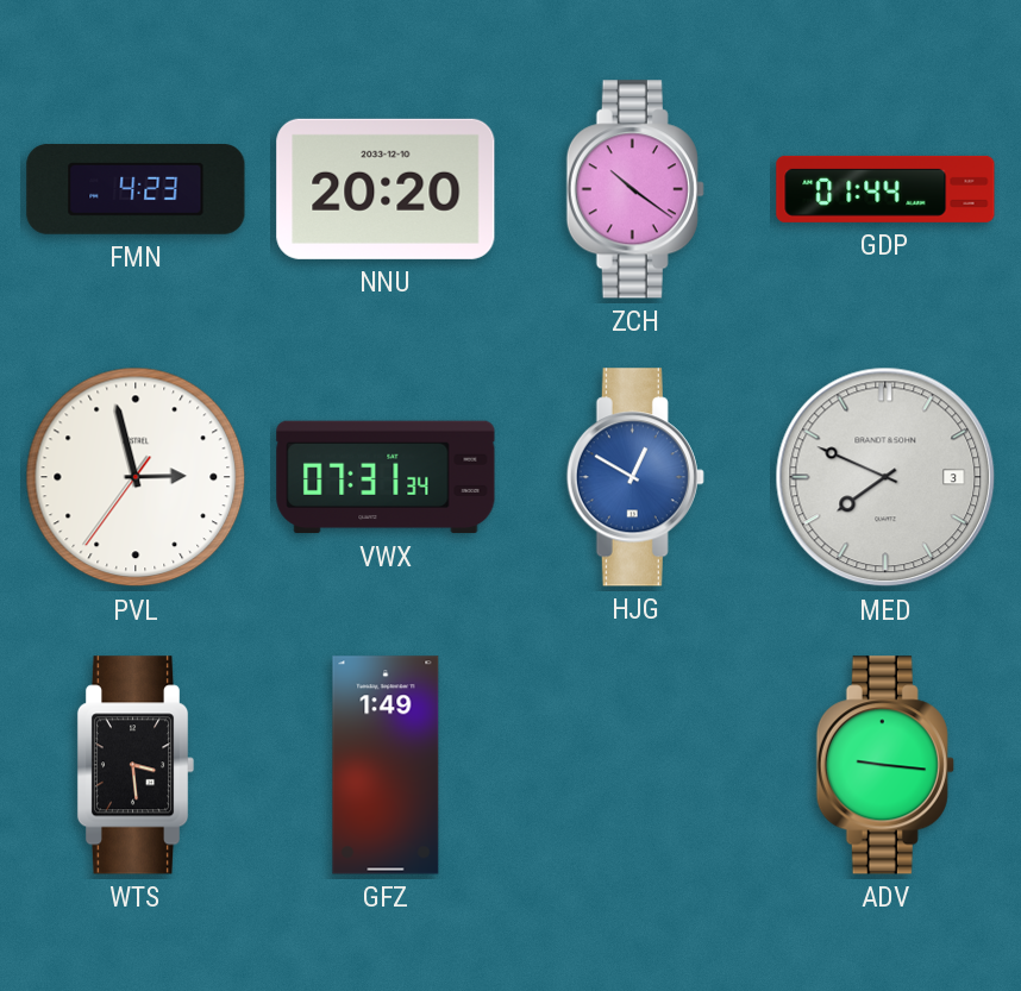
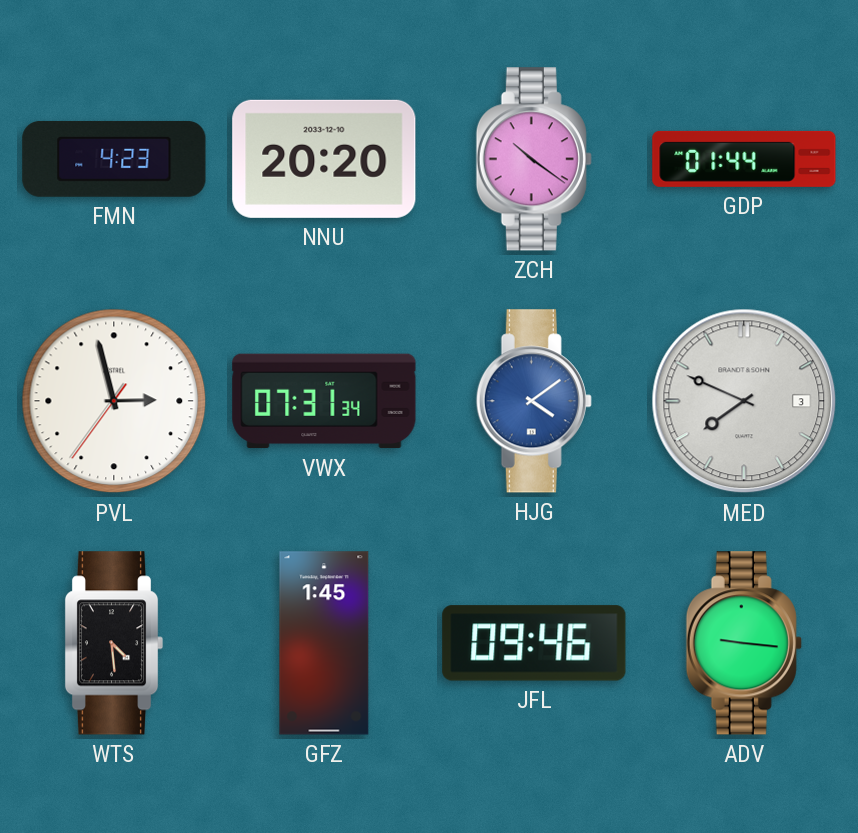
HJG: 12:50 -> 4:09 (534, 401)
WTS: 3:29 -> 4:29 (114, 643)
GFZ: 1:49 -> 1:45 (324, 643)
JFL: none -> 09:46 (534, 643)
